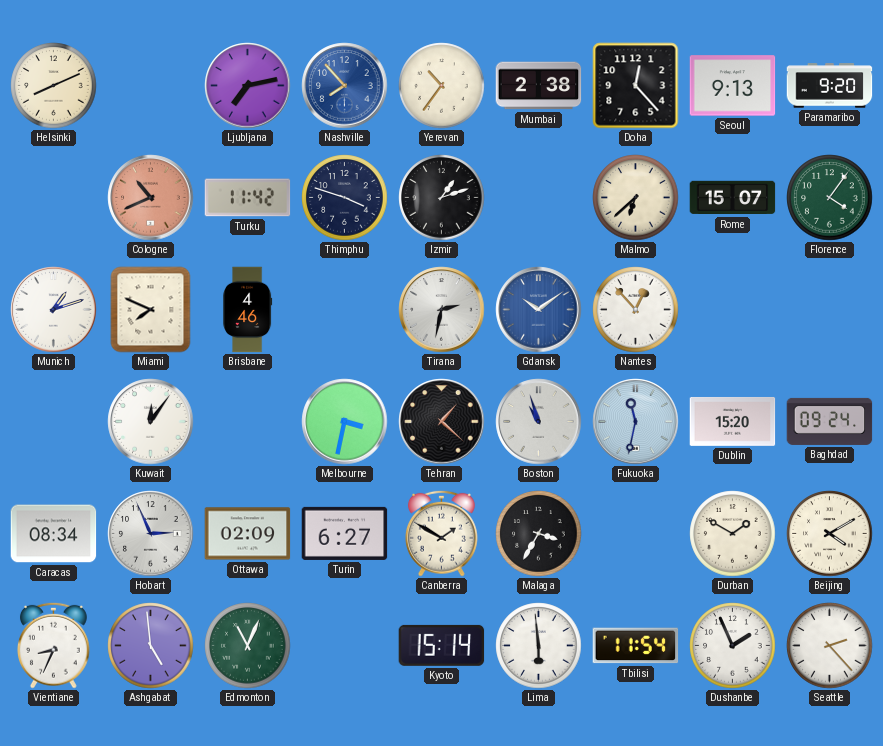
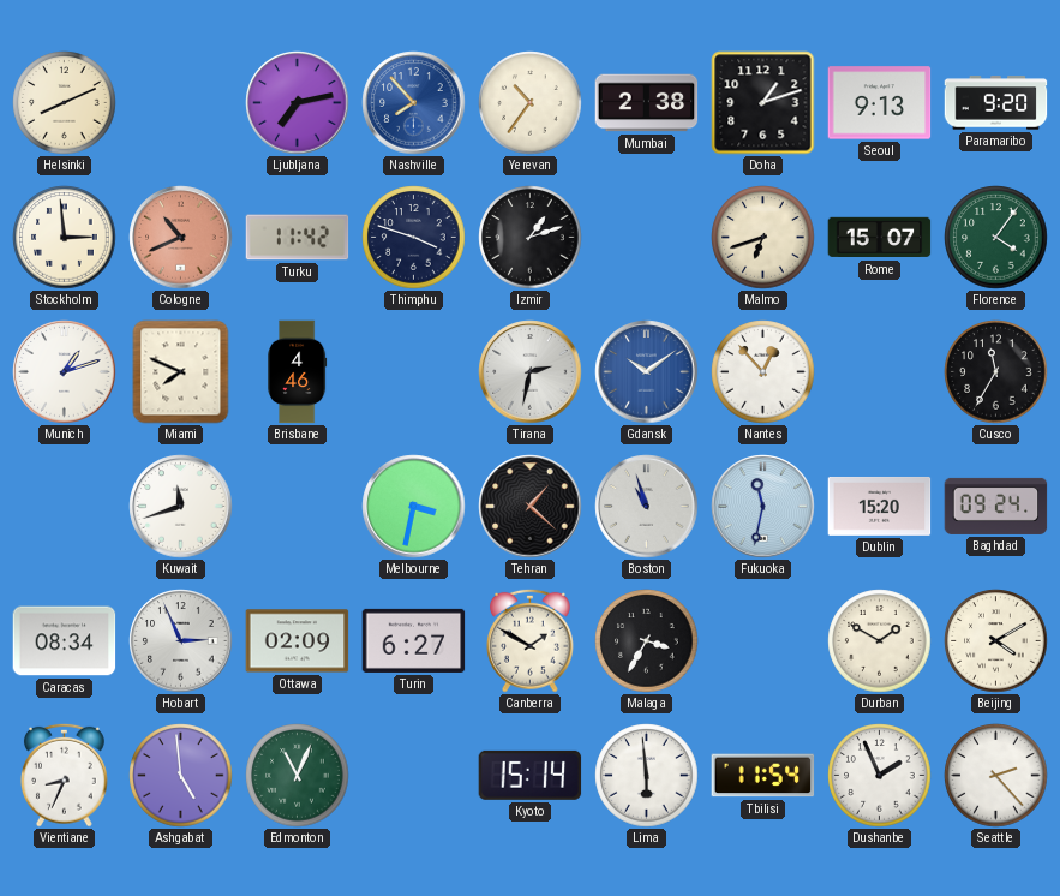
Doha: 12:23 -> 1:12 (763, 103)
Stockholm: none -> 2:59 (65, 238)
Malmo: 6:38 -> 6:42 (763, 238)
Cusco: none -> 11:35 (996, 372)
Kuwait: 12:06 -> 11:42 (181, 507)
